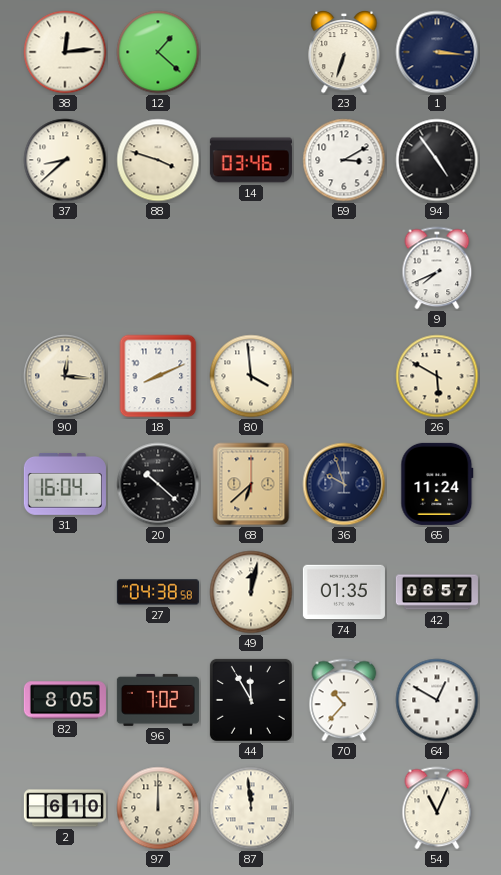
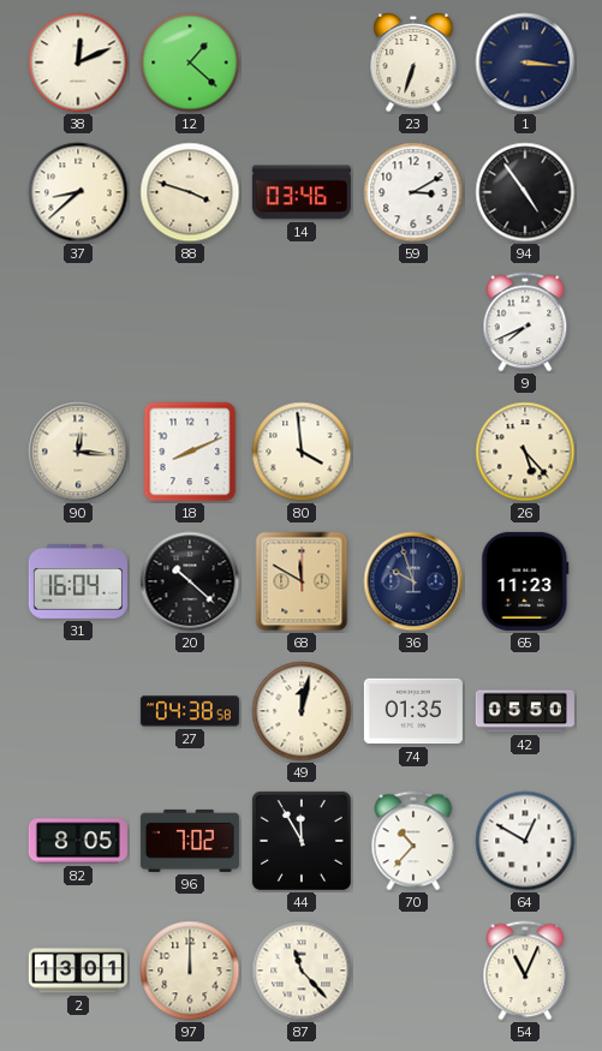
38: 12:14 -> 12:11 (78, 62)
26: 5:50 -> 5:23 (525, 452)
68: 6:38 -> 11:50 (302, 581)
65: 11:24 -> 11:23 (525, 581)
42: 06:57 -> 05:50 (525, 711)
2: 6:10 -> 13:01 (78, 971)
87: 11:59 -> 11:23 (302, 971)
